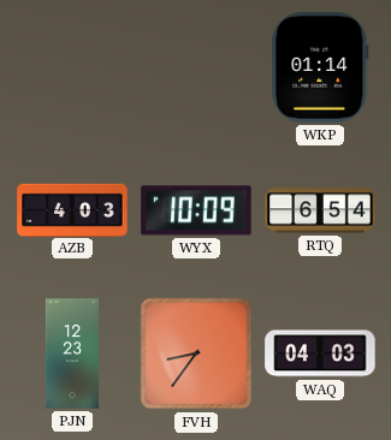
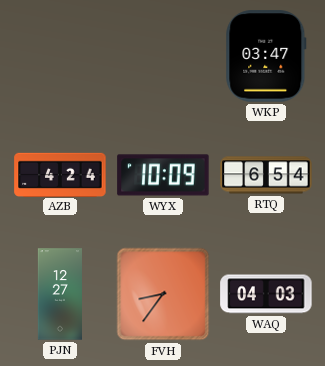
WKP: 01:14 -> 03:47 (266, 56)
AZB: 4:03 -> 4:24 (60, 174)
PJN: 12:23 -> 12:27 (60, 294)
